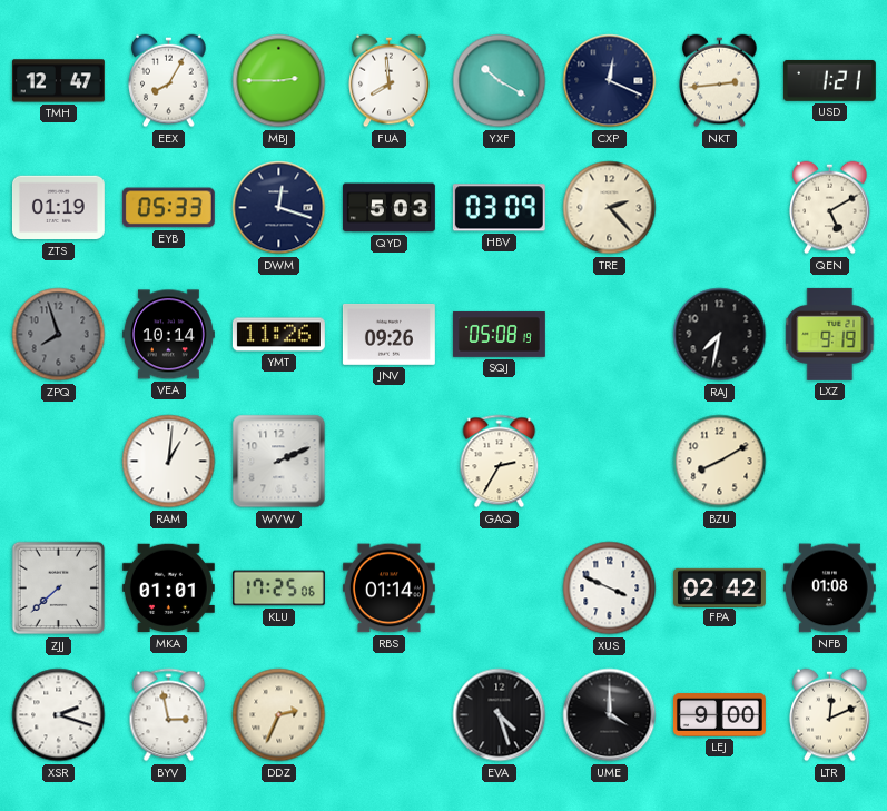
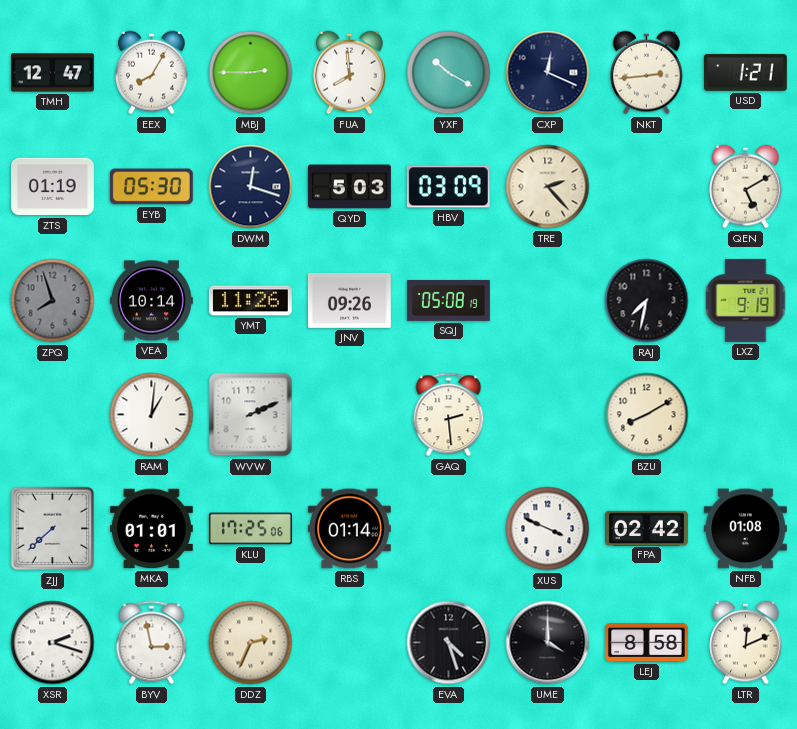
EYB: 05:33 -> 05:30 (151, 187)
GAQ: 2:35 -> 2:29 (449, 415)
LEJ: 9:00 -> 8:58 (646, 643)
